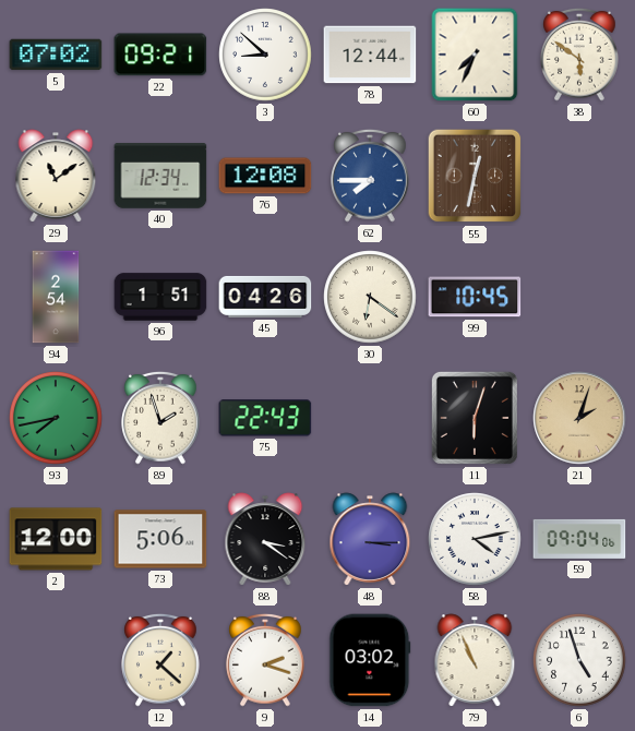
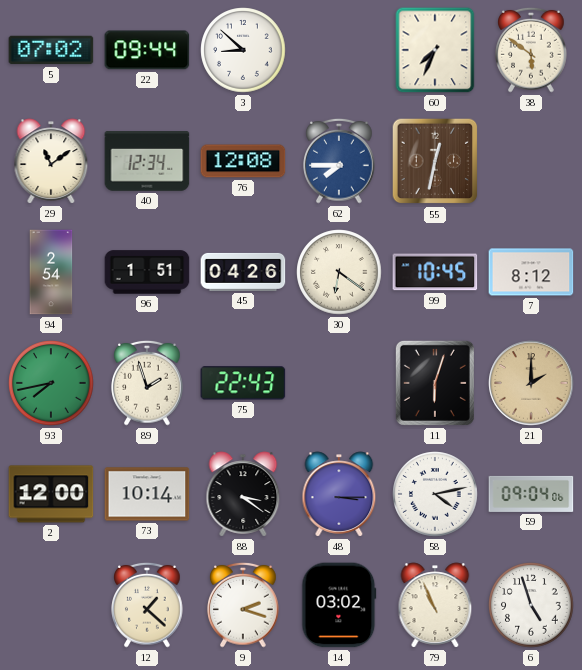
22: 09:21 -> 09:44 (147, 50)
78: 12:44 -> none (370, 55)
7: none -> 8:12 (531, 272)
21: 2:03 -> 2:00 (531, 383)
73: 5:06 -> 10:14 (147, 494)
